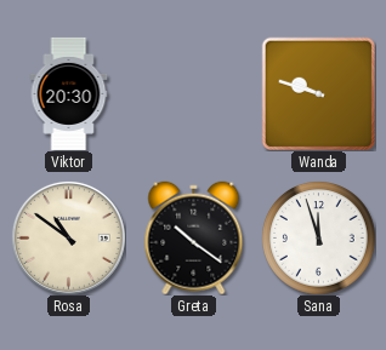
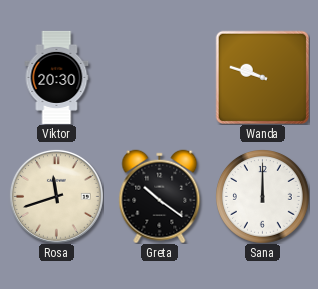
Rosa: 10:51 -> 11:42 (56, 196)
Sana: 11:57 -> 12:00 (263, 197)
